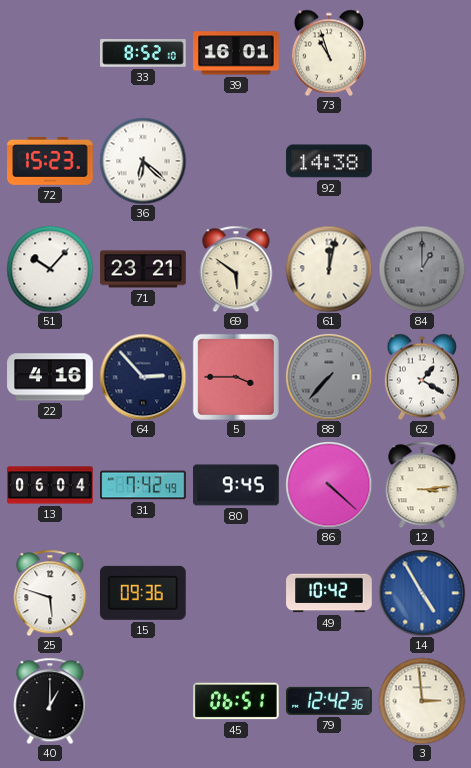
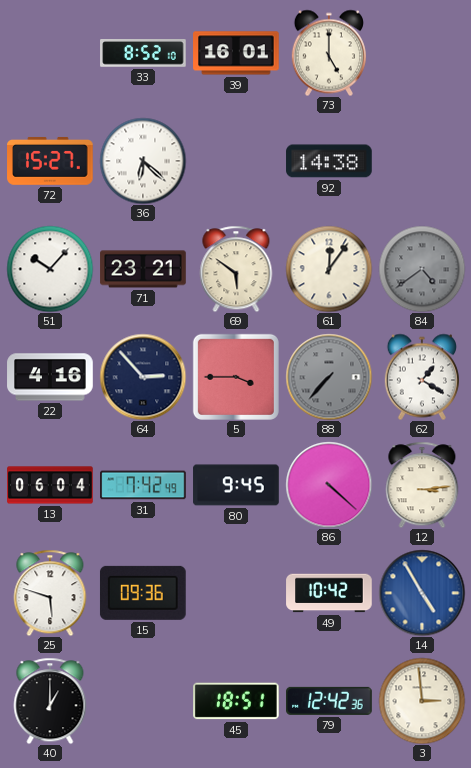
73: 10:57 -> 5:00 (329, 53)
72: 15:23 -> 15:27 (50, 161)
61: 12:02 -> 12:06 (329, 269)
84: 1:00 -> 4:39 (422, 269)
45: 06:51 -> 18:51 (236, 701)
